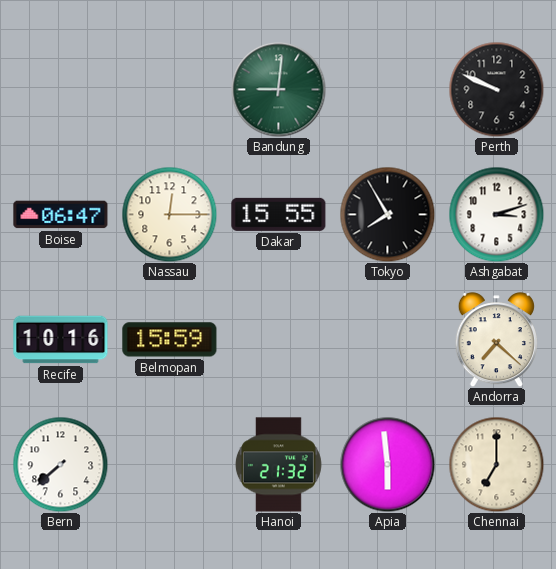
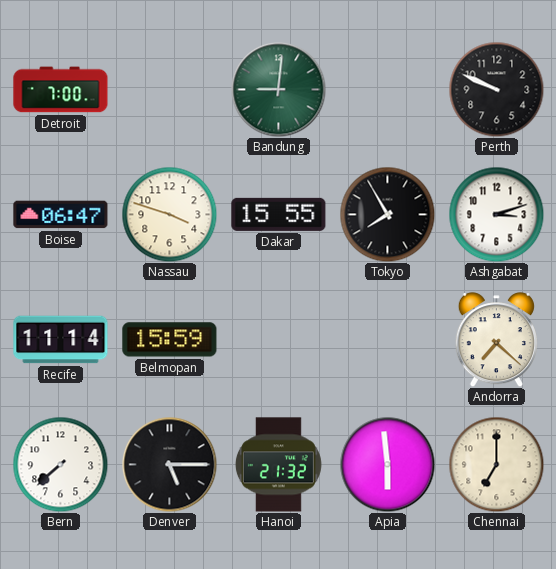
Detroit: none -> 7:00 (61, 90)
Nassau: 12:15 -> 3:48 (169, 214)
Recife: 10:16 -> 11:14 (61, 340)
Denver: none -> 5:15 (169, 464)
